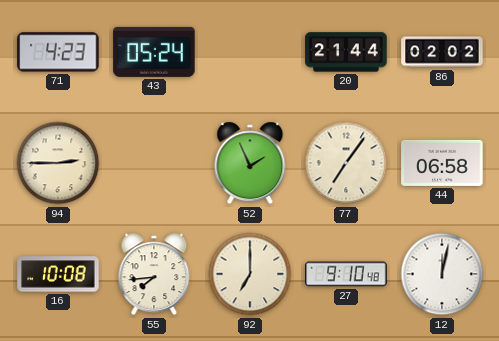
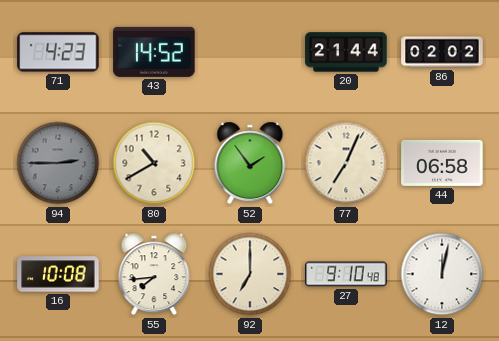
43: 05:24 -> 14:52 (154, 52)
94 dial: cream -> grey (58, 163)
80: none -> 10:40 (154, 163)
52: 1:56 -> 1:54 (250, 163)
77: 7:06 -> 7:04 (346, 163)
